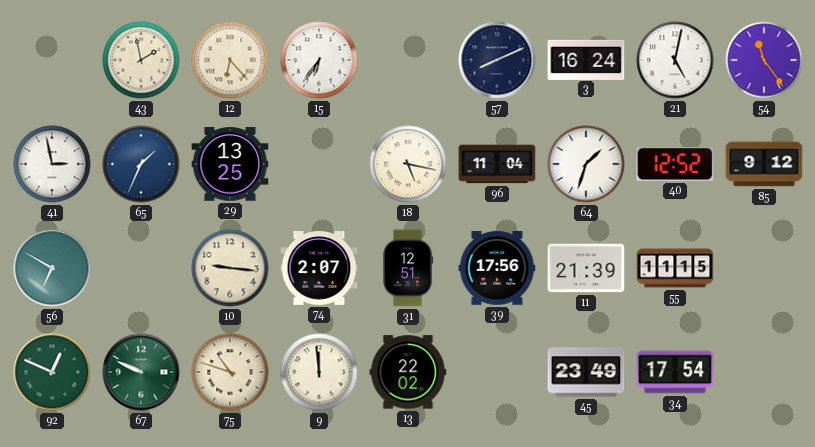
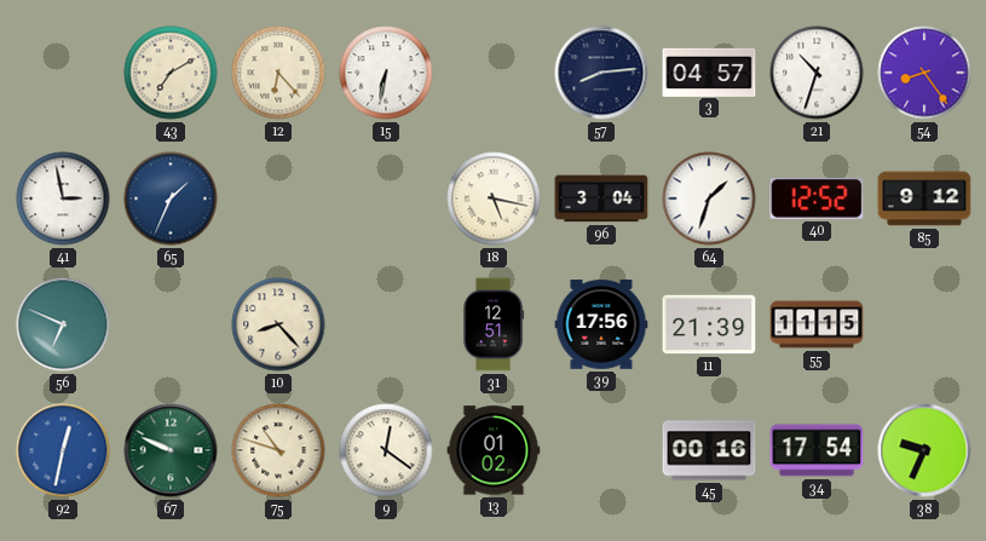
43: 1:58 -> 7:10 (171, 73)
15: 6:36 -> 6:32 (386, 73)
57: 8:11 -> 8:14 (601, 73)
3: 16:24 -> 04:57 (709, 71)
21: 5:02 -> 10:33 (817, 73)
54: 11:24 -> 8:24 (924, 73)
29: 13:25 -> none (230, 164)
96: 11:04 -> 3:04 (601, 198)
56: 6:50 -> 6:49 (63, 324)
10: 9:16 -> 8:23 (278, 324)
74: 2:07 -> none (319, 269)
92: 12:49 -> 12:32 (63, 450)
92 dial: green -> blue (63, 450)
9: 11:59 -> 12:21 (386, 450)
13: 22:02 -> 01:02 (494, 450)
45: 23:49 -> 00:16 (709, 450)
38: none -> 9:34 (924, 450)
